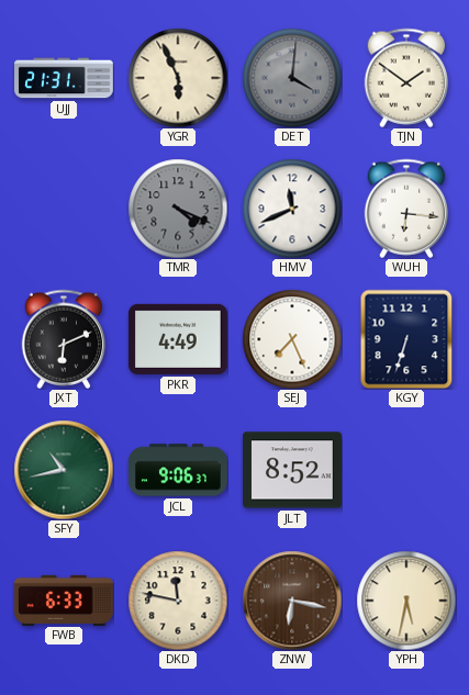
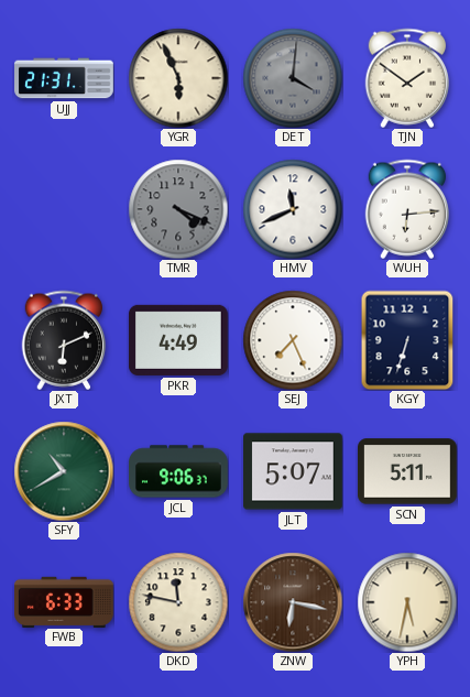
WUH: 6:16 -> 6:14 (407, 209)
SFY: 10:43 -> 10:40 (64, 471)
JLT: 8:52 -> 5:07 (294, 471)
SCN: none -> 5:11 (408, 471)
